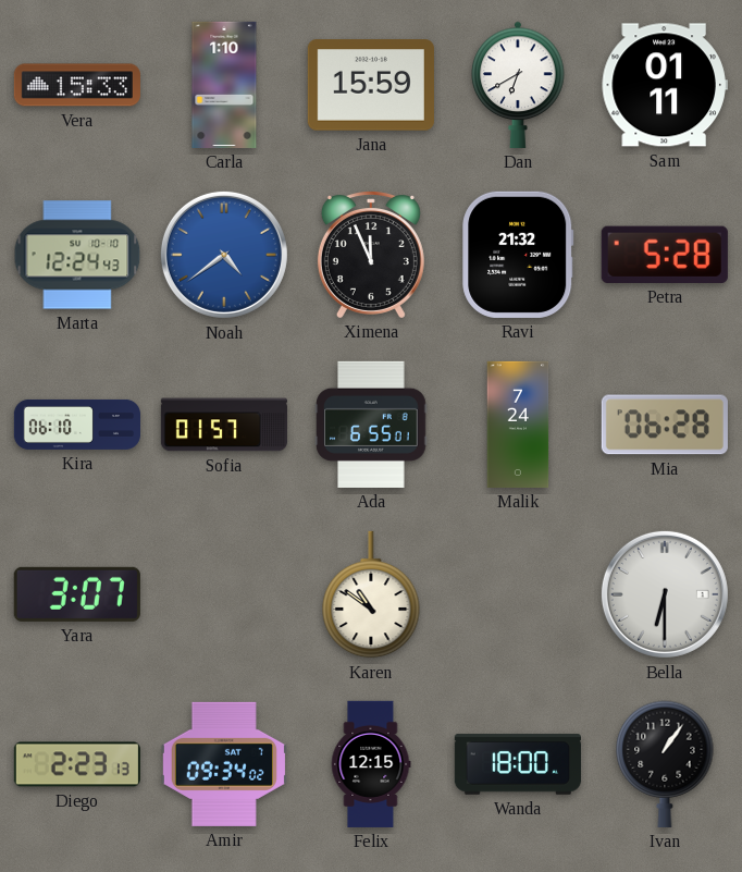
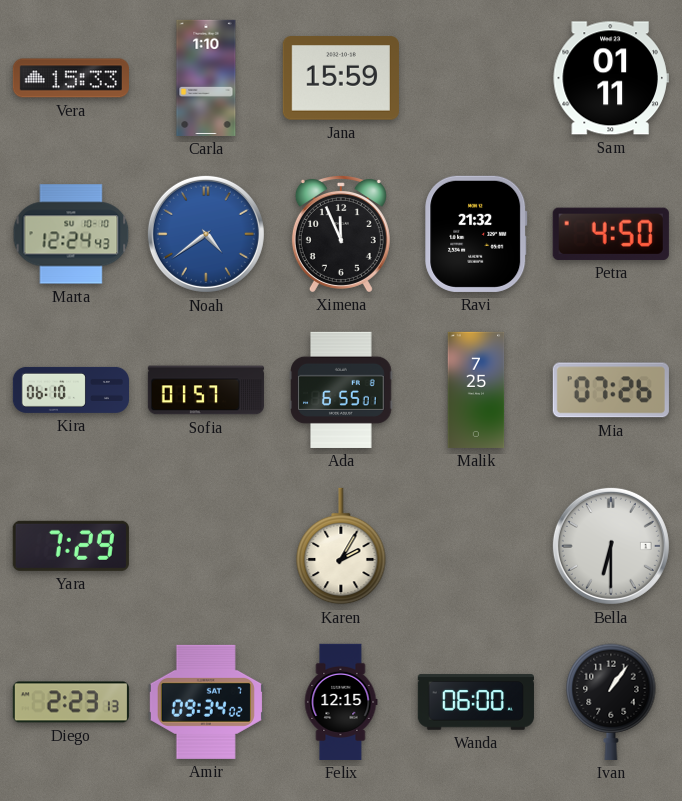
Dan: 6:40 -> none (518, 85)
Petra: 5:28 -> 4:50 (611, 234)
Malik: 7:24 -> 7:25 (476, 390)
Mia: 06:28 -> 07:26 (611, 390)
Yara: 3:07 -> 7:29 (71, 546)
Karen: 10:51 -> 2:05 (341, 546)
Wanda: 18:00 -> 06:00 (476, 702)
